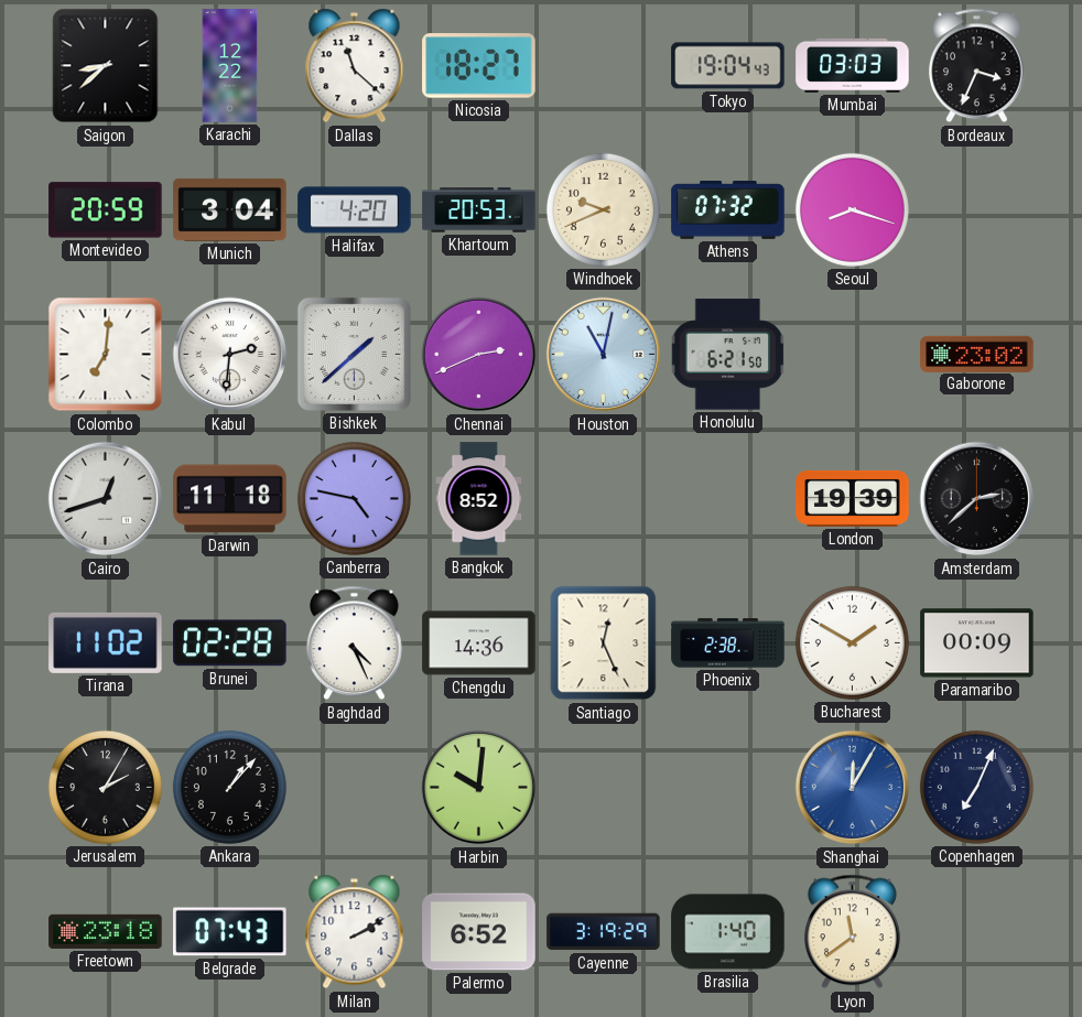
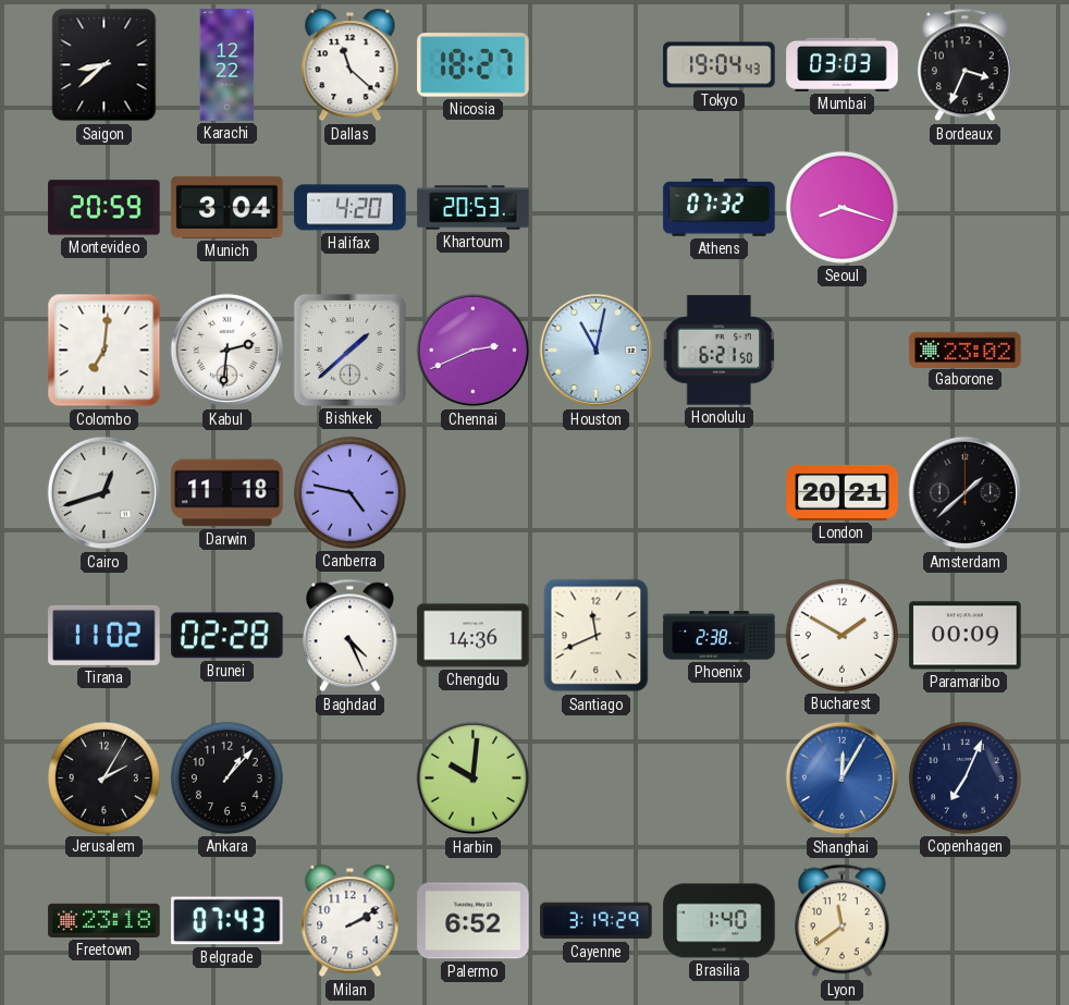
Windhoek: 9:41 -> none (603, 209)
Bangkok: 8:52 -> none (479, 499)
London: 19:39 -> 20:21 (843, 492)
Amsterdam: 2:38 -> 1:38 (966, 493)
Santiago: 12:26 -> 11:41 (597, 636)
